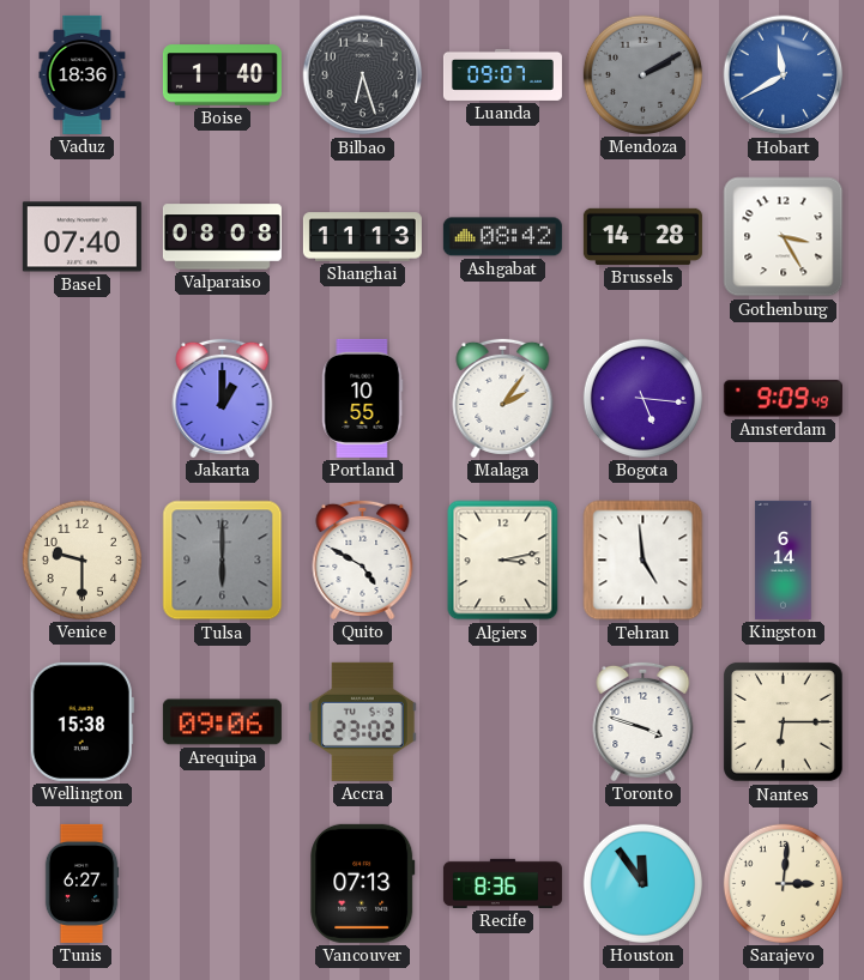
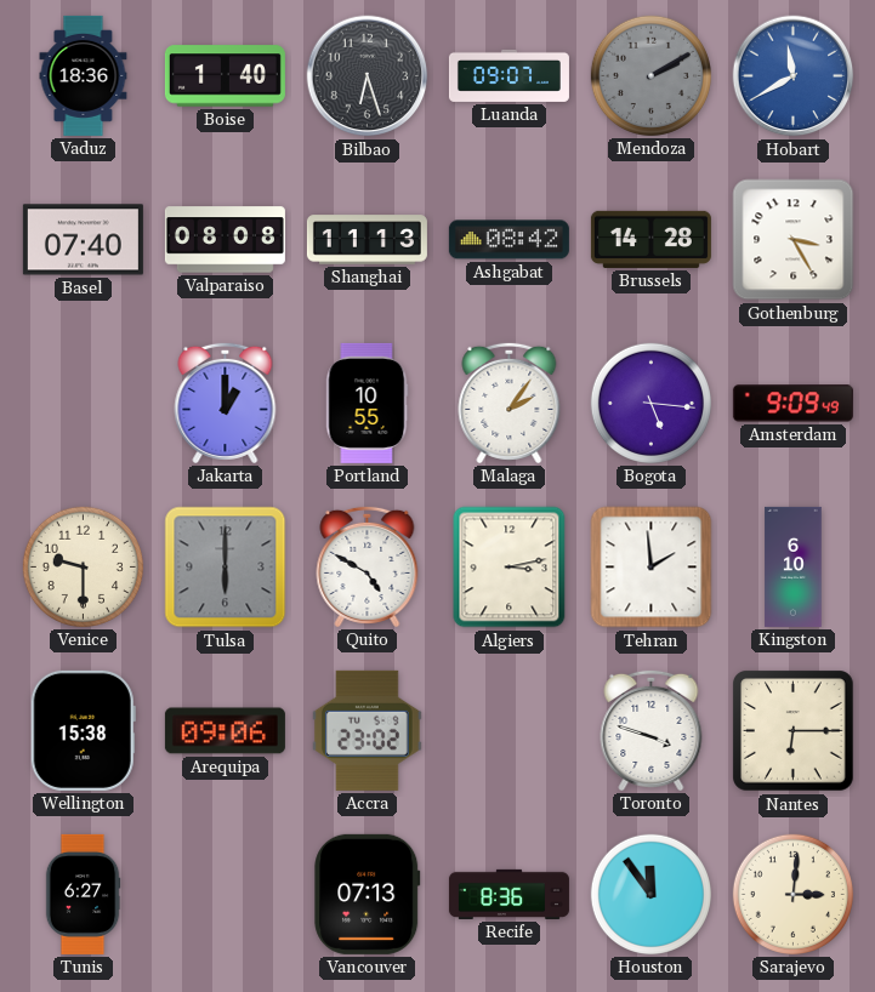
Tehran: 4:59 -> 1:59 (652, 568)
Kingston: 6:14 -> 6:10 (794, 566)
